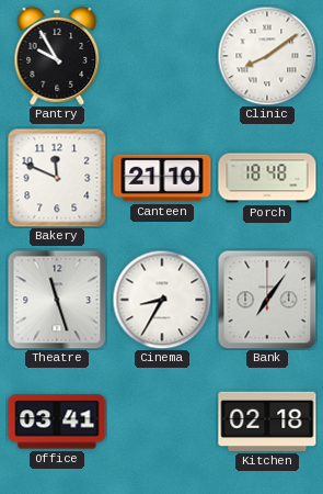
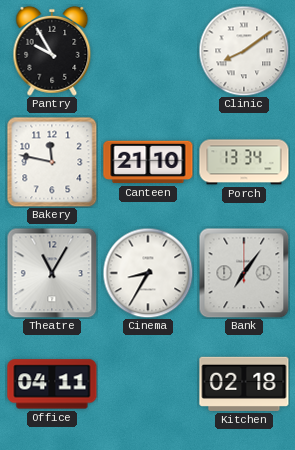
Bakery: 11:49 -> 11:47 (52, 162)
Porch: 18:48 -> 13:34 (244, 162)
Theatre: 11:27 -> 11:05 (52, 273)
Office: 03:41 -> 04:11 (52, 384)
